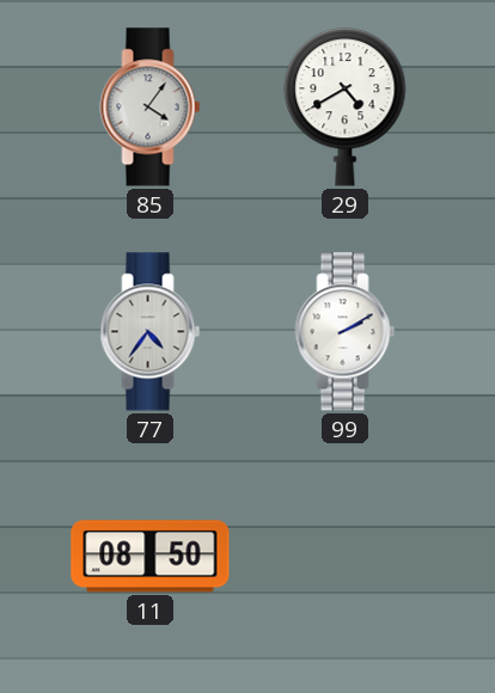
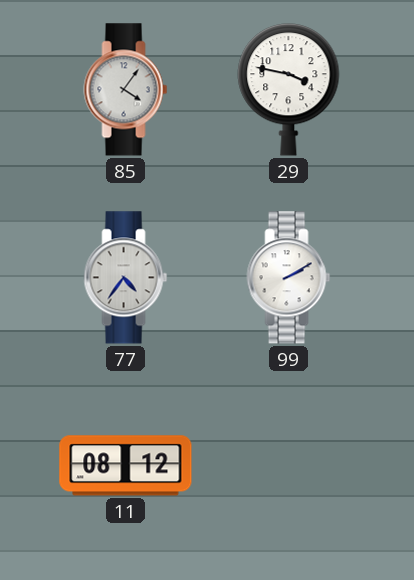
29: 4:40 -> 3:47 (289, 90)
11: 08:50 -> 08:12 (126, 466)
